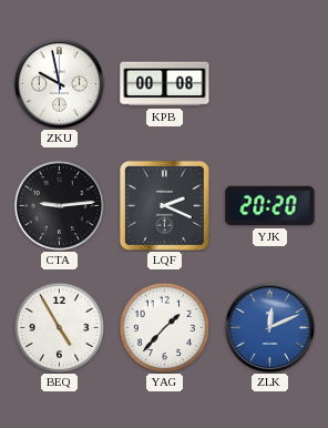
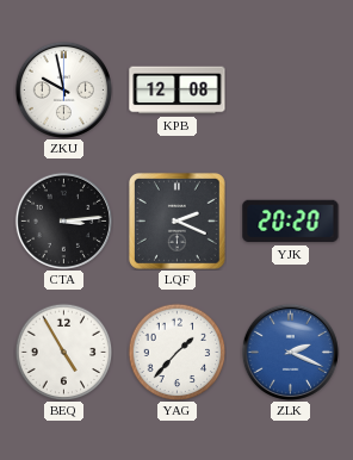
KPB: 00:08 -> 12:08 (178, 91)
CTA: 9:14 -> 3:14 (63, 220)
ZLK: 12:11 -> 2:19 (290, 352)
